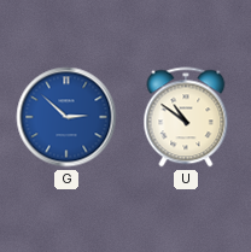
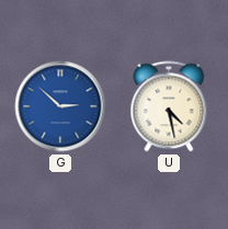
U: 10:51 -> 4:28 (169, 106)
